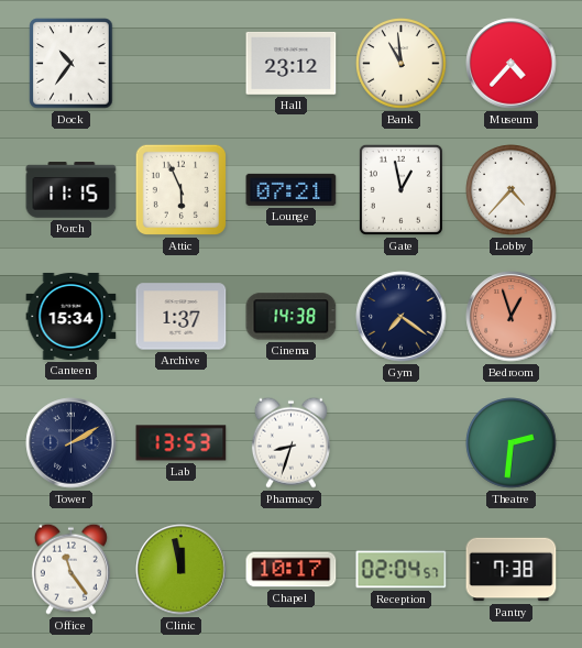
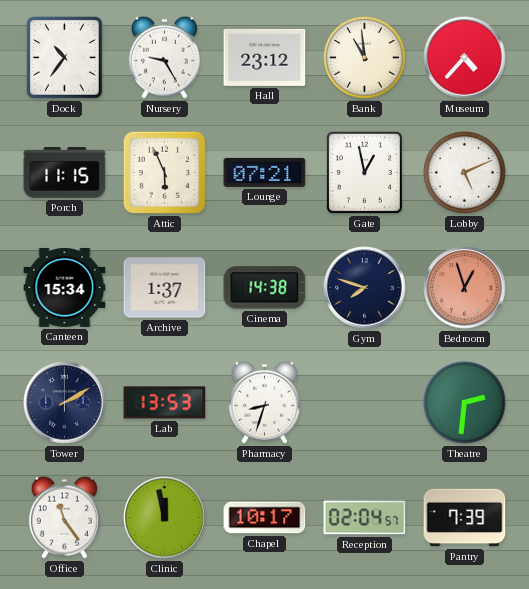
Nursery: none -> 9:25 (164, 57)
Lobby: 4:37 -> 5:11 (465, 173)
Gym: 7:21 -> 7:48 (365, 288)
Pantry: 7:38 -> 7:39 (465, 518)
